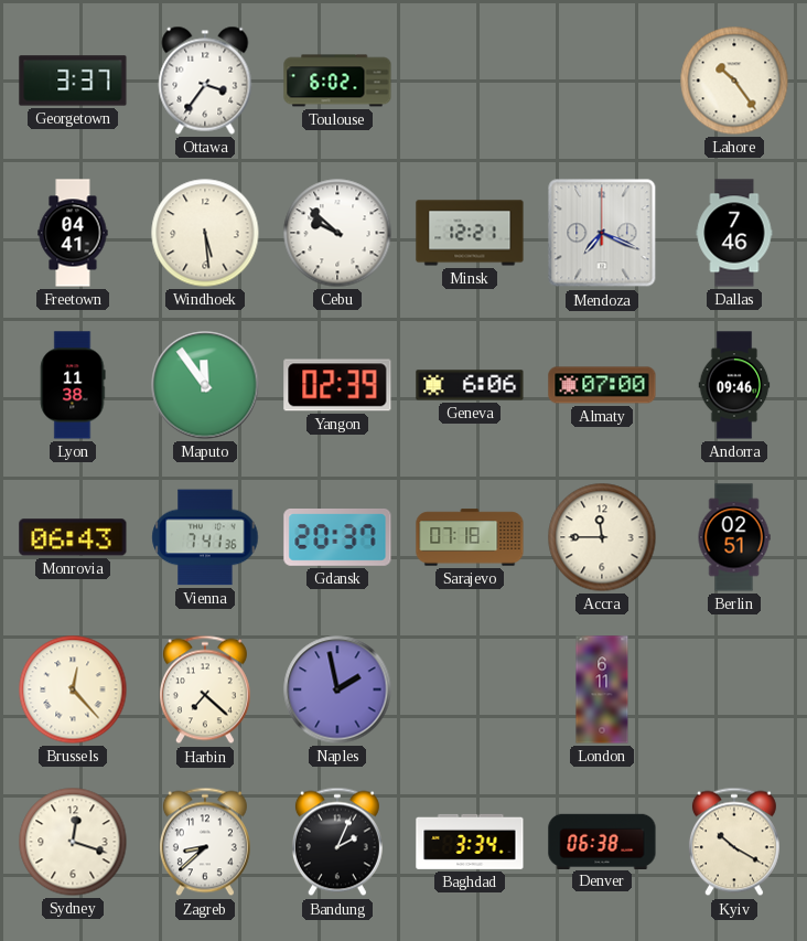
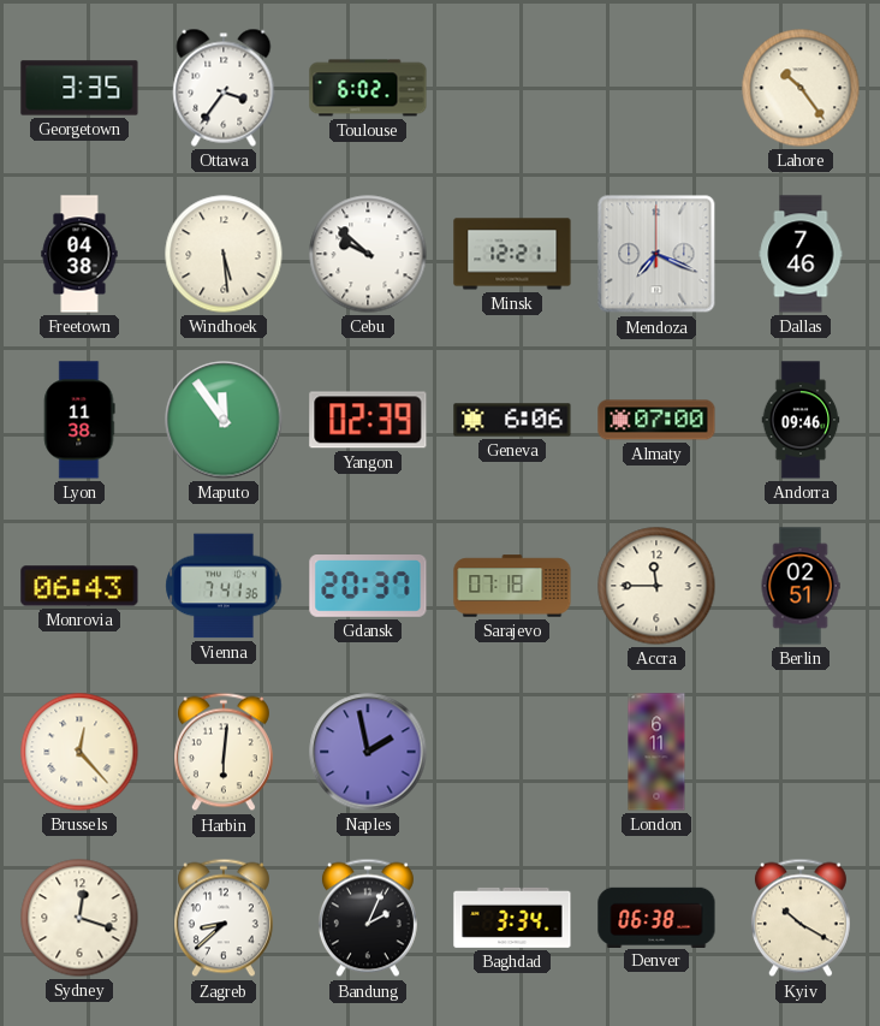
Georgetown: 3:37 -> 3:35 (79, 88)
Freetown: 04:41 -> 04:38 (79, 254)
Harbin: 7:22 -> 6:01 (224, 752)
